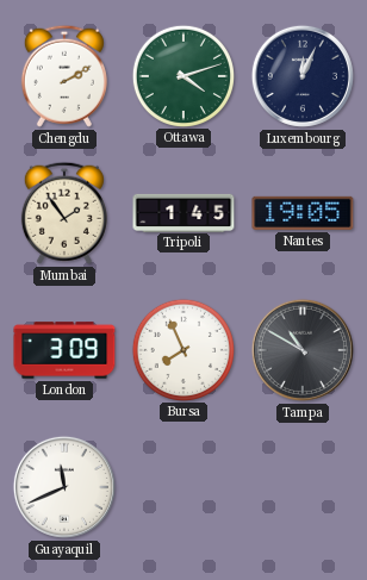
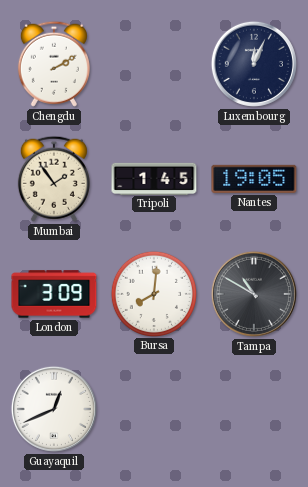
Ottawa: 4:12 -> none (182, 75)
Bursa: 7:56 -> 8:01 (153, 293)
Guayaquil: 11:41 -> 12:41 (54, 409)
